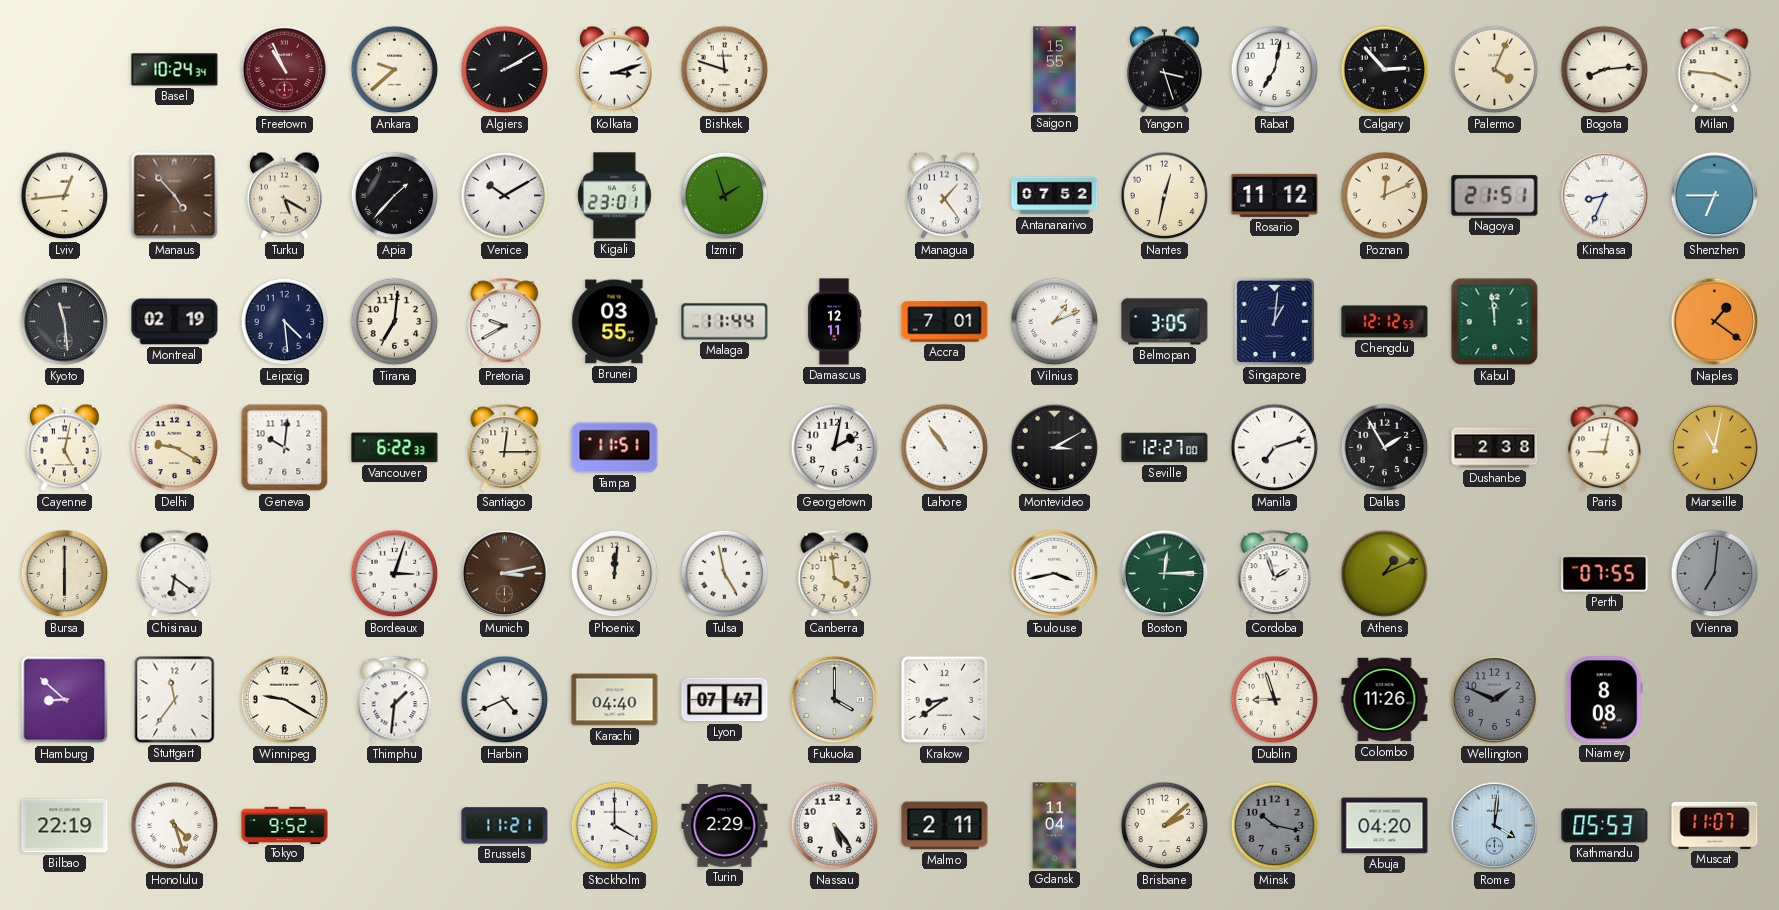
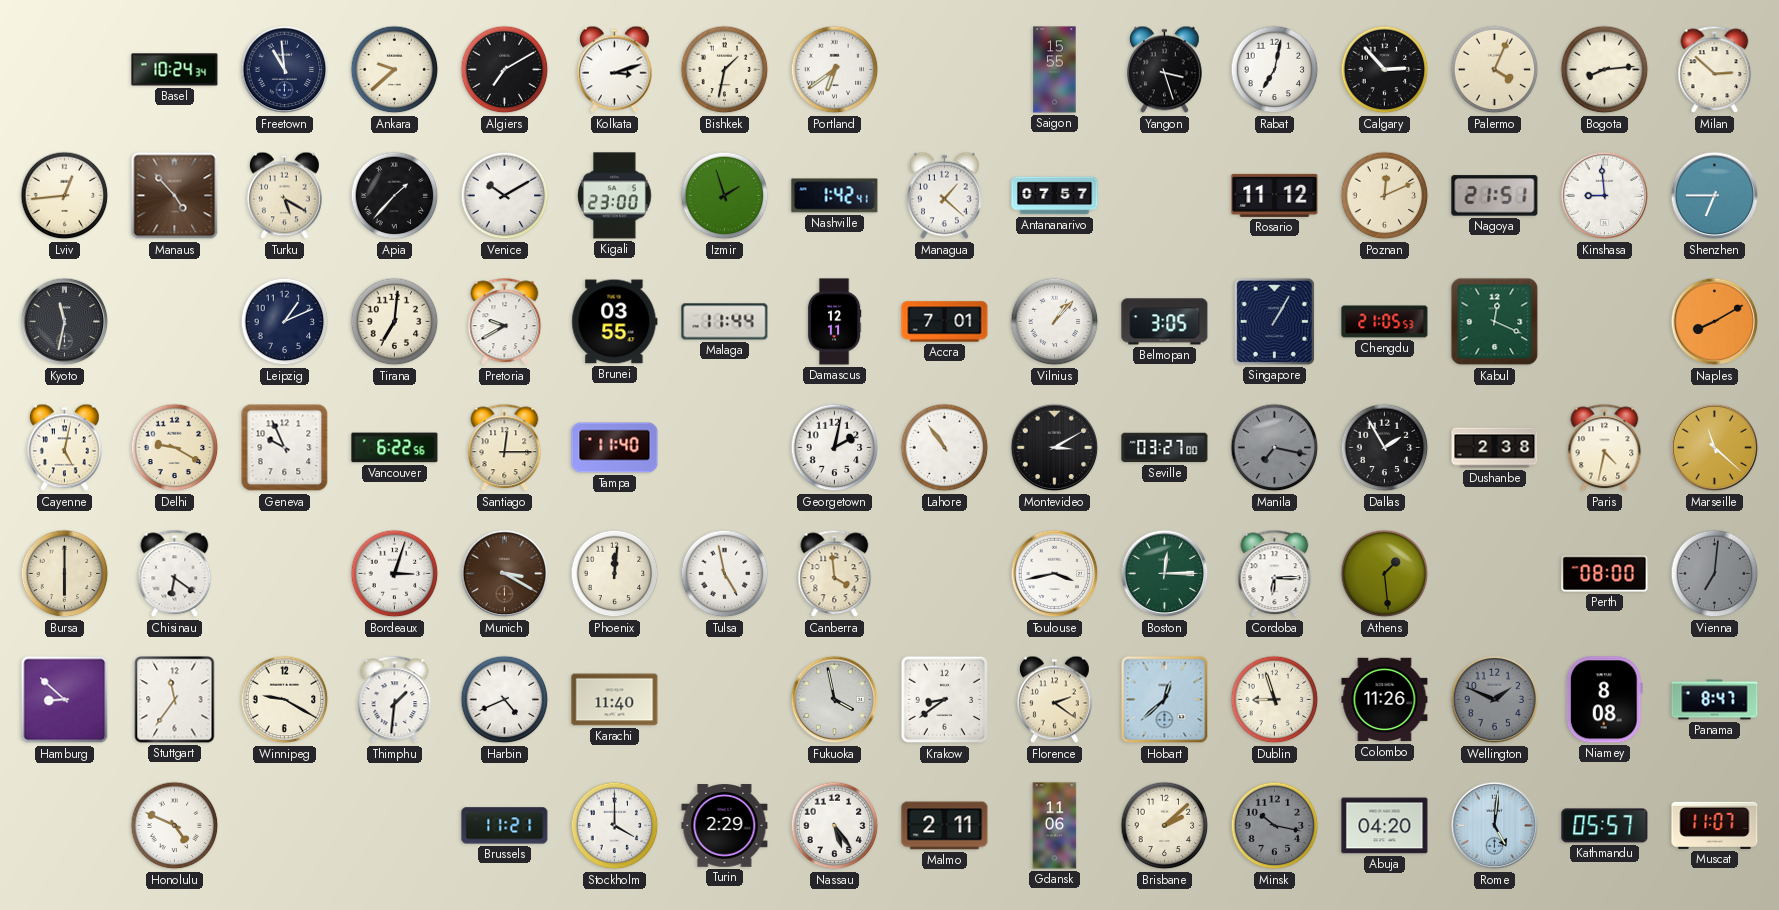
Freetown: 10:56 -> 10:59 (285, 70)
Freetown dial: burgundy -> navy (285, 70)
Algiers: 2:10 -> 7:10 (505, 70)
Bishkek: 11:48 -> 1:32 (725, 70)
Portland: none -> 6:39 (835, 70)
Milan: 3:46 -> 2:52 (1715, 70)
Kigali: 23:01 -> 23:00 (615, 196)
Nashville: none -> 1:42 (835, 196)
Managua: 1:24 -> 1:22 (945, 196)
Antananarivo: 07:52 -> 07:57 (1055, 196)
Nantes: 12:32 -> none (1165, 196)
Kinshasa: 8:34 -> 8:59 (1605, 196)
Kyoto: 11:29 -> 11:32 (65, 322)
Montreal: 02:19 -> none (175, 322)
Leipzig: 4:29 -> 1:11 (285, 322)
Vilnius: 1:11 -> 1:07 (1055, 322)
Singapore: 1:01 -> 1:05 (1274, 321)
Chengdu: 12:12 -> 21:05 (1385, 322)
Kabul: 11:59 -> 12:19 (1495, 322)
Naples: 1:21 -> 8:10 (1715, 322)
Geneva: 10:01 -> 9:56 (285, 448)
Vancouver: 6:22:33 -> 6:22:56 (395, 448)
Tampa: 11:51 -> 11:40 (615, 448)
Seville: 12:27 -> 03:27 (1165, 448)
Manila: 7:12 -> 7:17 (1275, 448)
Manila dial: white -> grey (1275, 448)
Paris: 9:02 -> 4:32 (1605, 448)
Marseille: 11:02 -> 11:22 (1715, 448)
Munich: 3:13 -> 3:20 (505, 574)
Cordoba: 1:57 -> 6:15 (1275, 574)
Athens: 1:11 -> 1:29 (1385, 574)
Perth: 07:55 -> 08:00 (1605, 574)
Karachi: 04:40 -> 11:40 (615, 700)
Lyon: 07:47 -> none (725, 700)
Fukuoka: 4:00 -> 3:58 (835, 700)
Florence: none -> 2:21 (1055, 700)
Hobart: none -> 12:38 (1165, 700)
Panama: none -> 8:47 (1715, 700)
Bilbao: 22:19 -> none (65, 826)
Honolulu: 4:27 -> 4:49 (175, 826)
Tokyo: 9:52 -> none (285, 825)
Gdansk: 11:04 -> 11:06 (1055, 826)
Rome: 4:01 -> 5:01 (1495, 826)
Kathmandu: 05:53 -> 05:57 (1605, 826)
